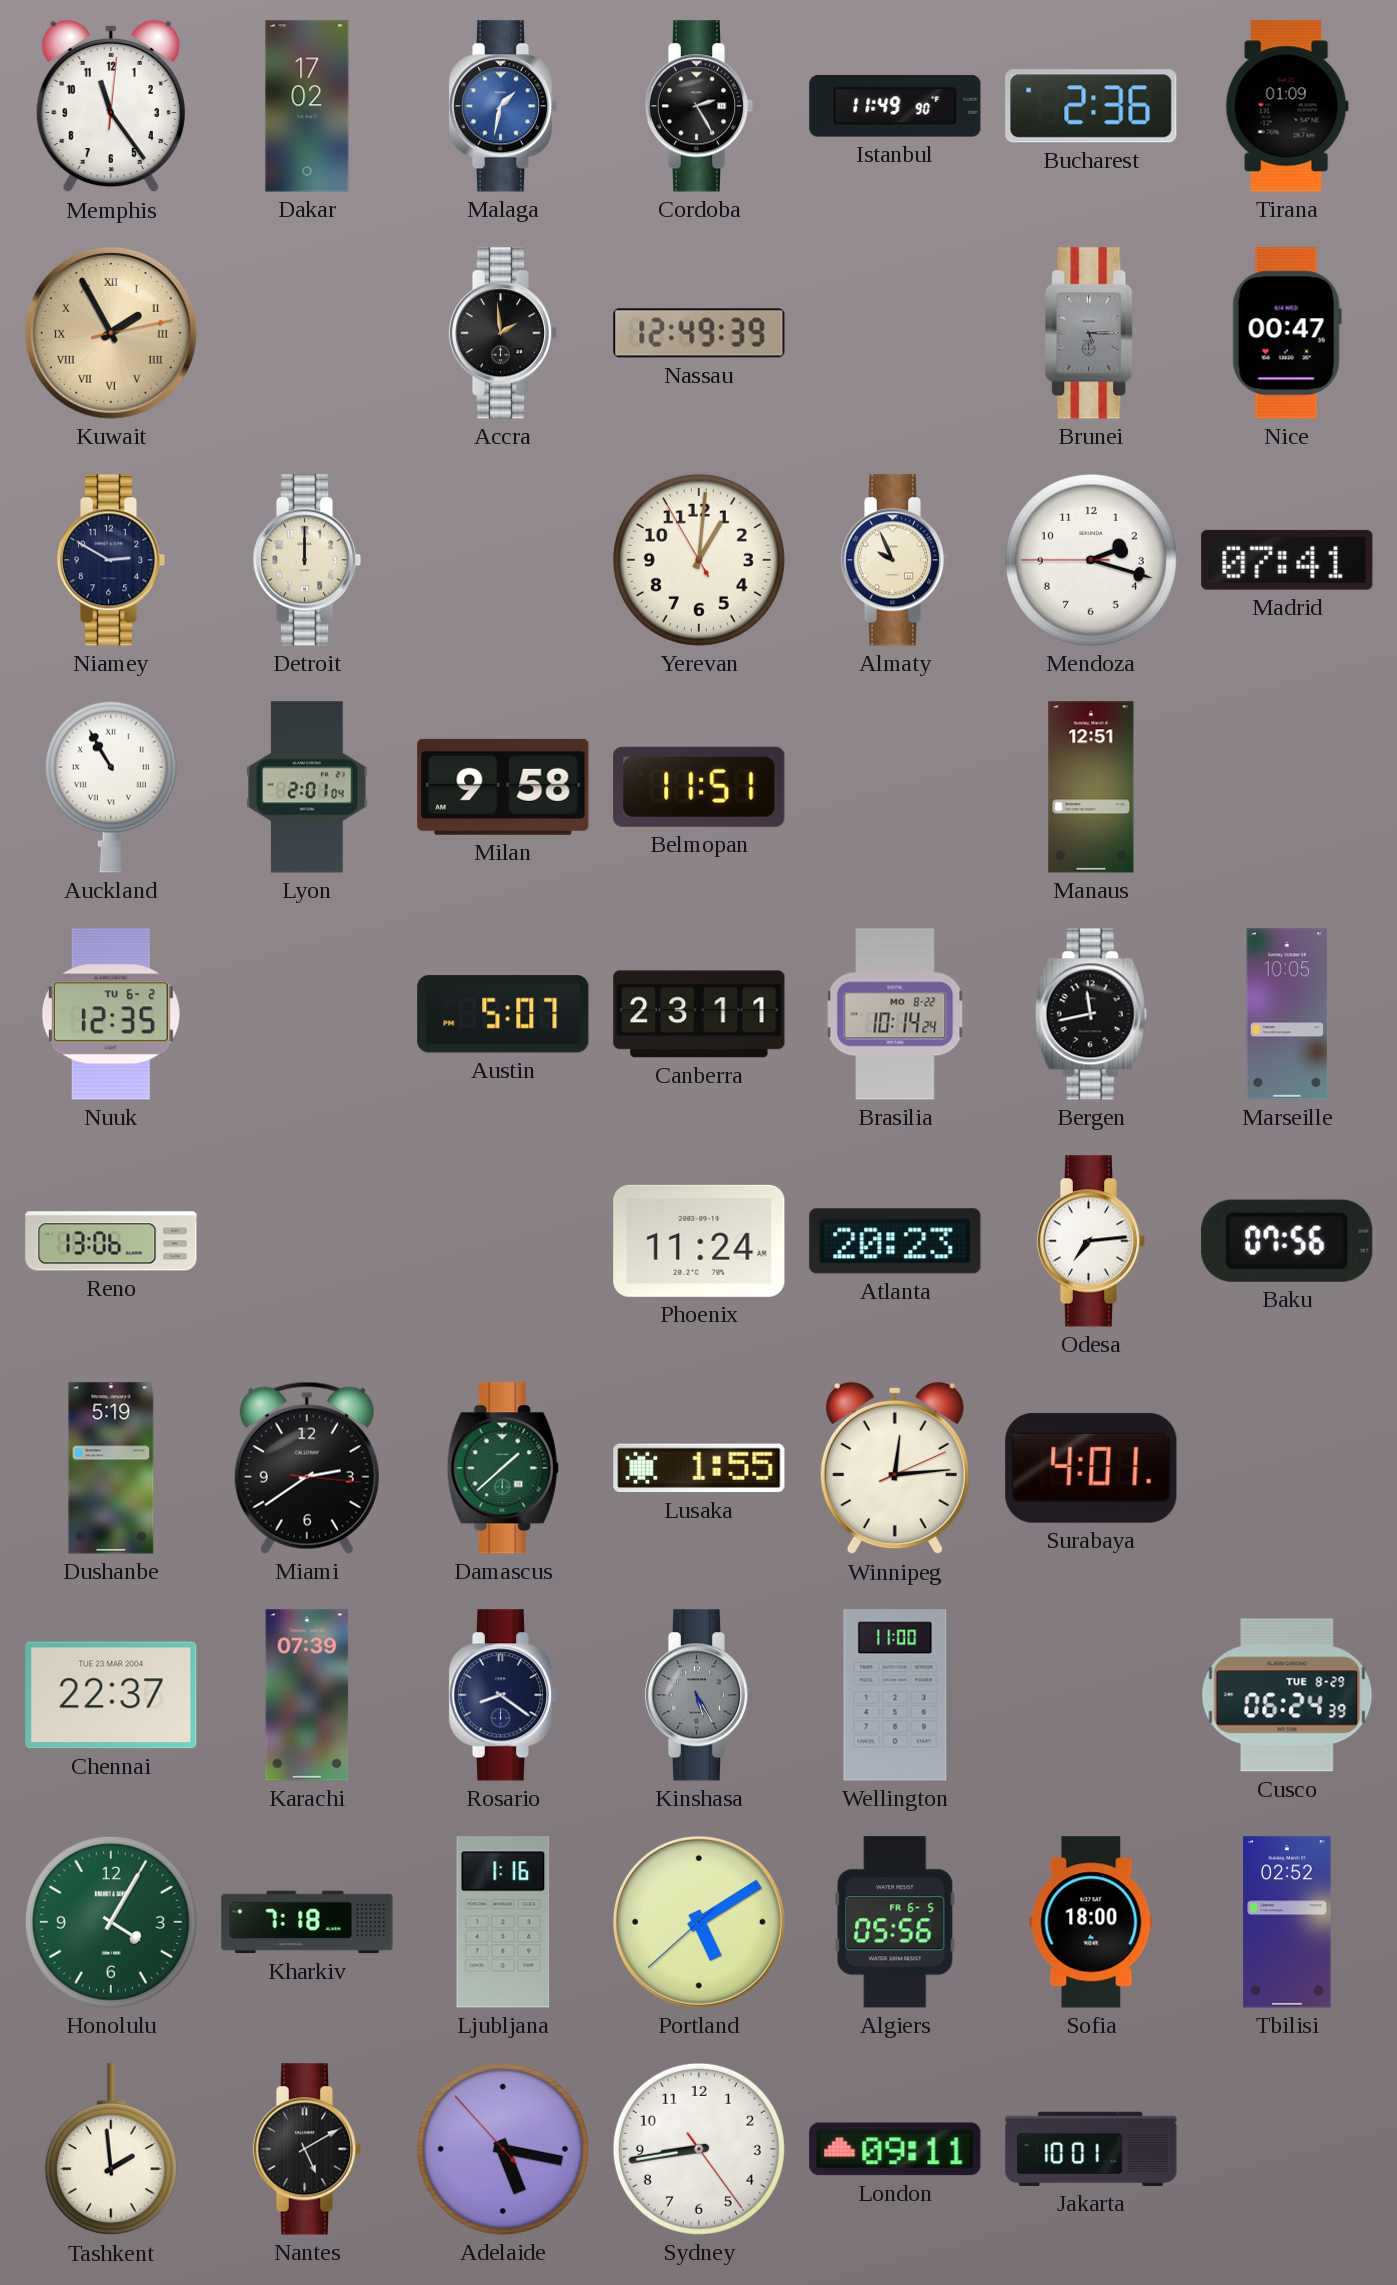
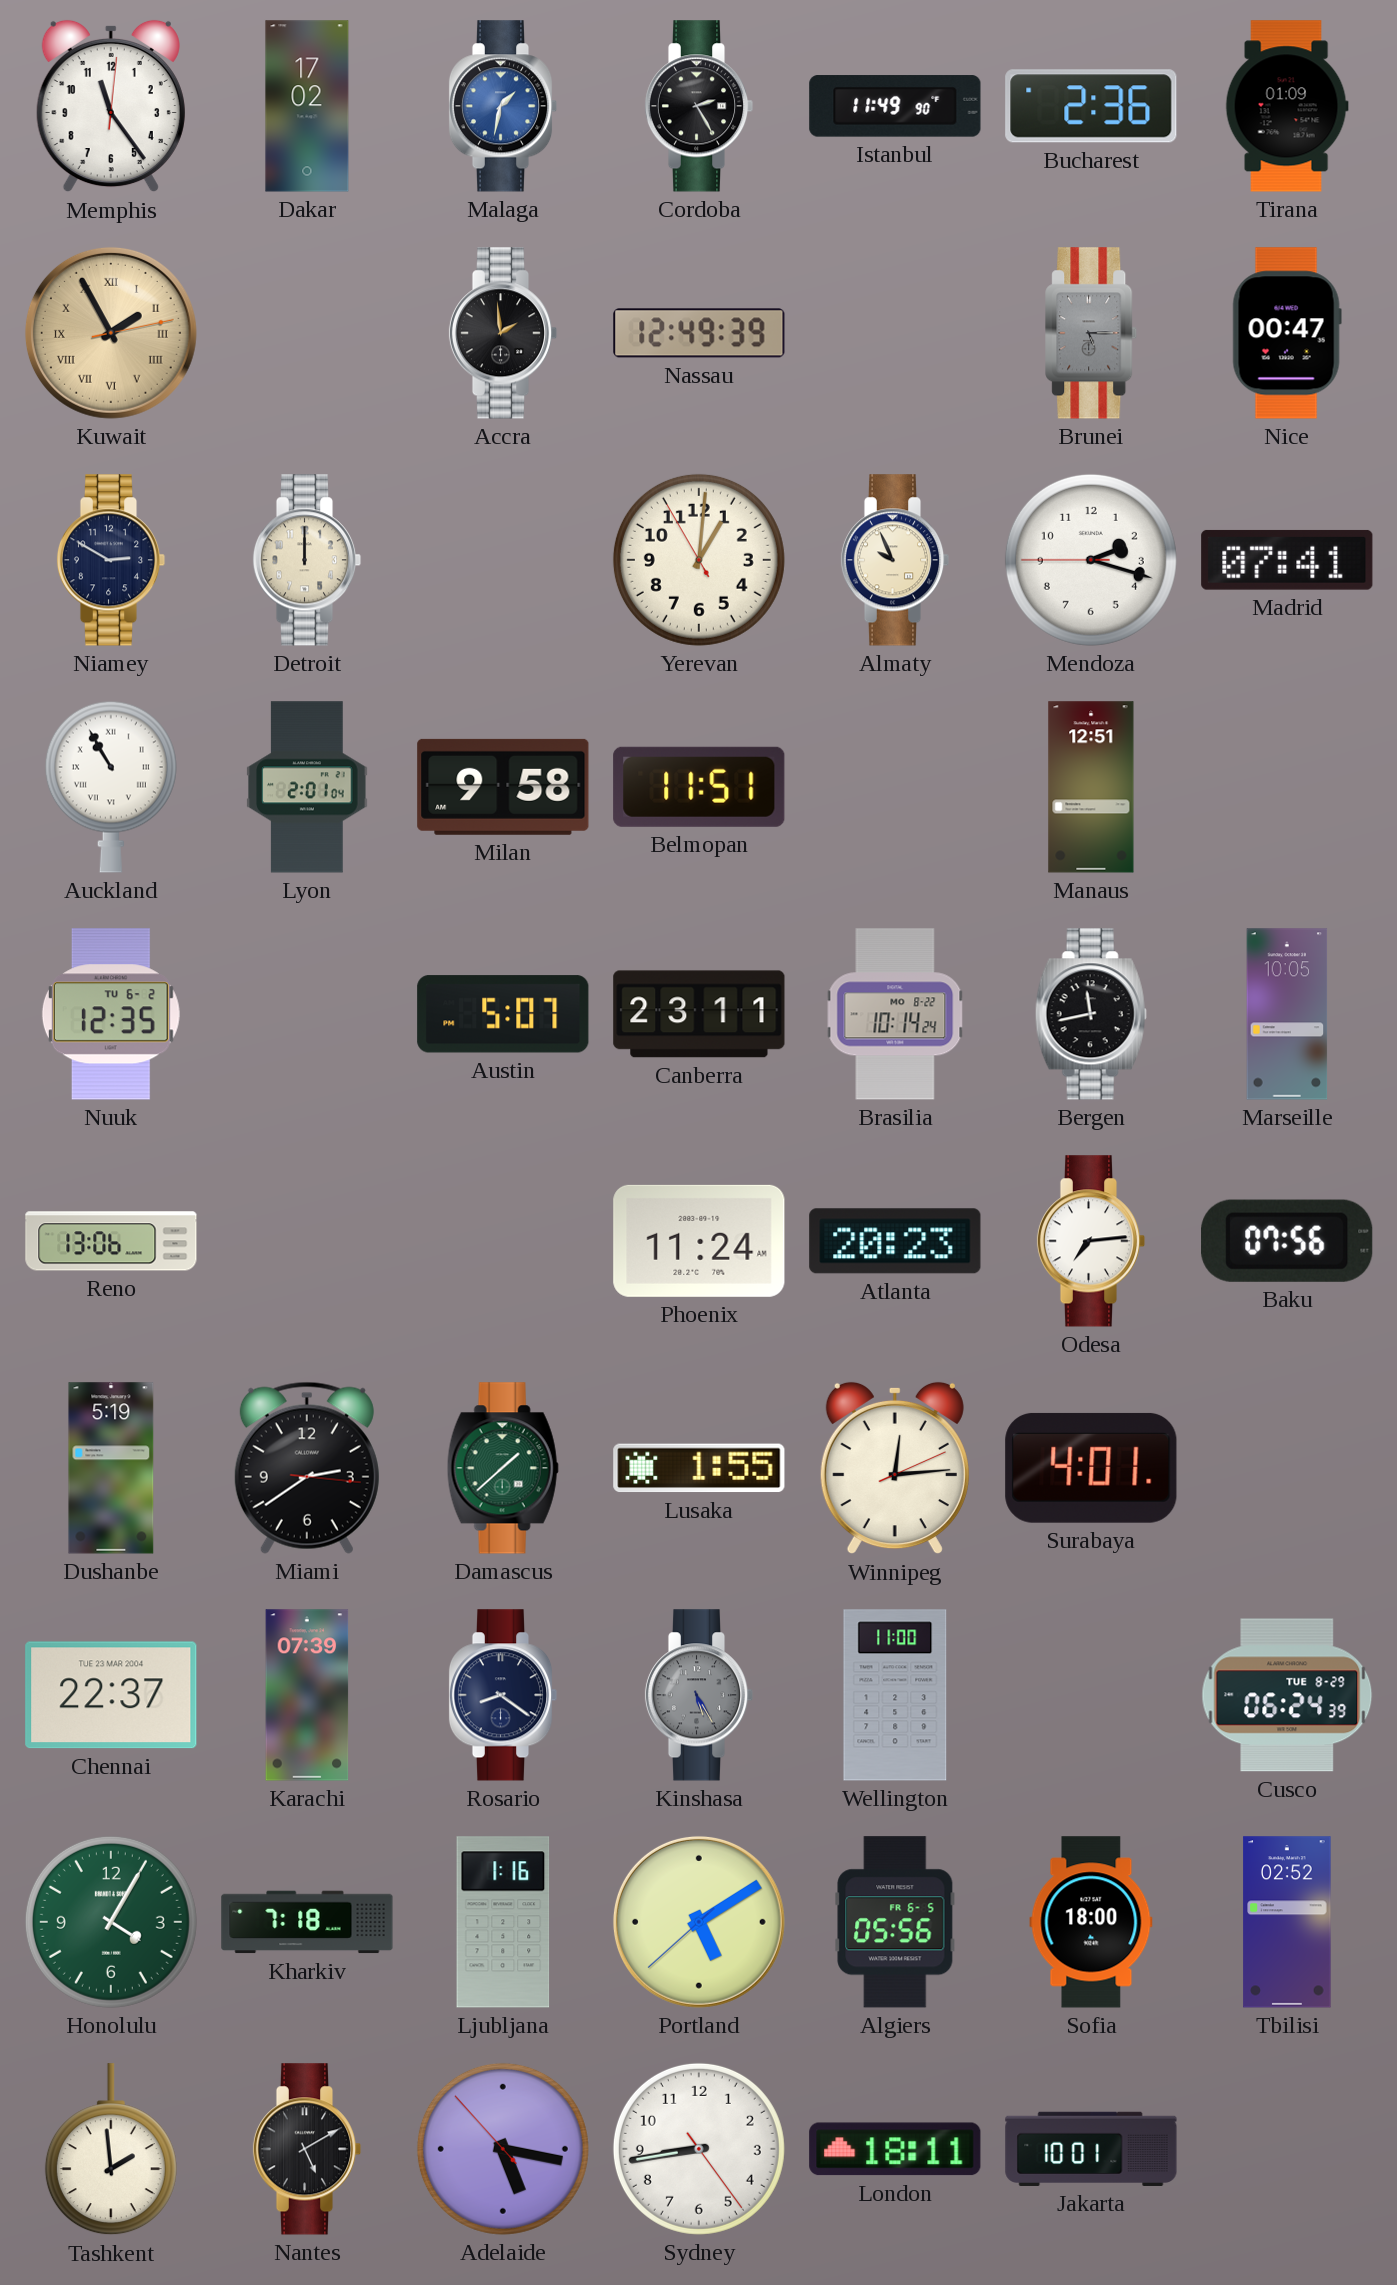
London: 09:11 -> 18:11 (895, 2149)
